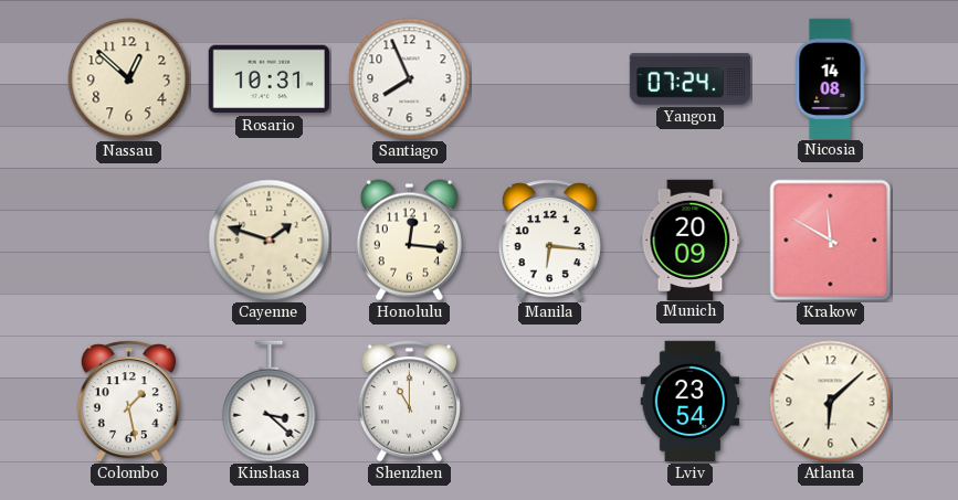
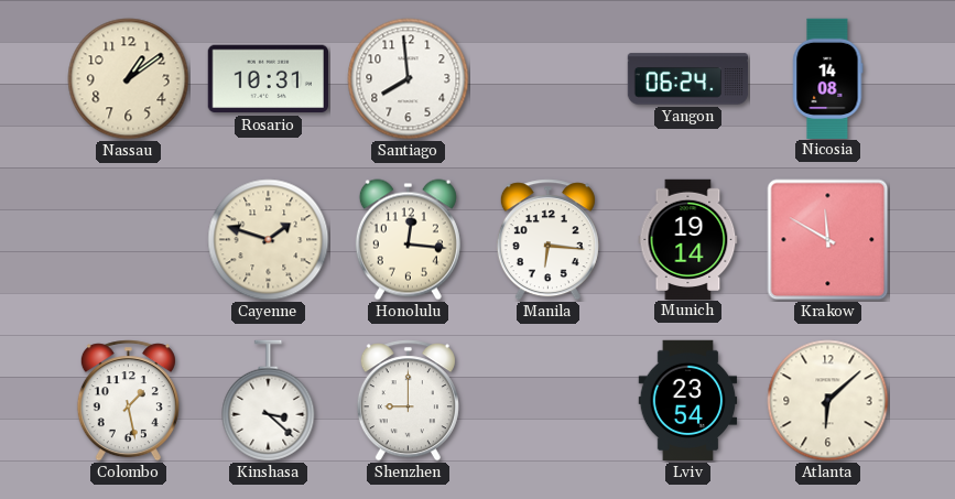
Nassau: 12:52 -> 1:09 (129, 79)
Santiago: 7:56 -> 7:59 (409, 79)
Yangon: 07:24 -> 06:24 (688, 79)
Munich: 20:09 -> 19:14 (688, 239)
Shenzhen: 11:00 -> 9:00 (408, 401)
